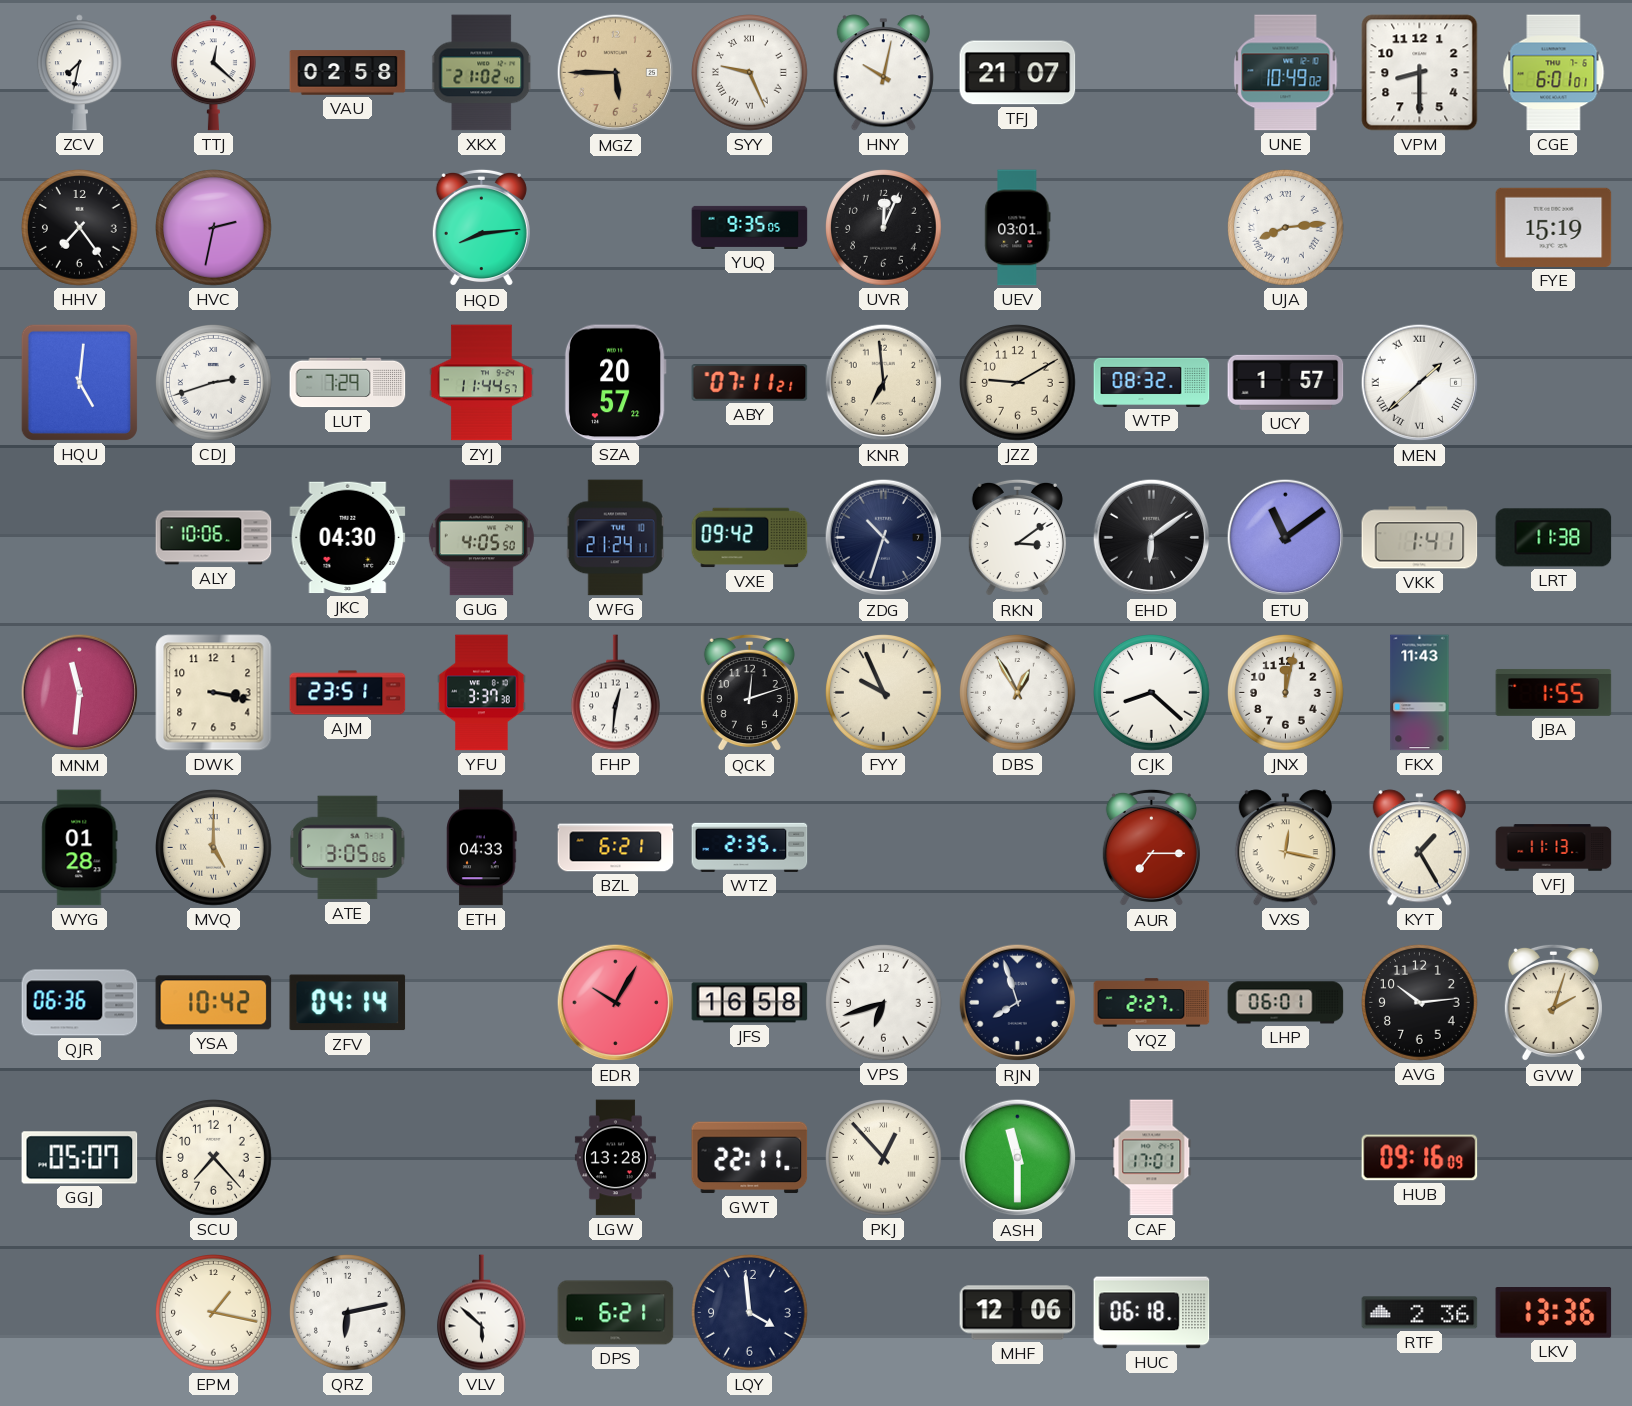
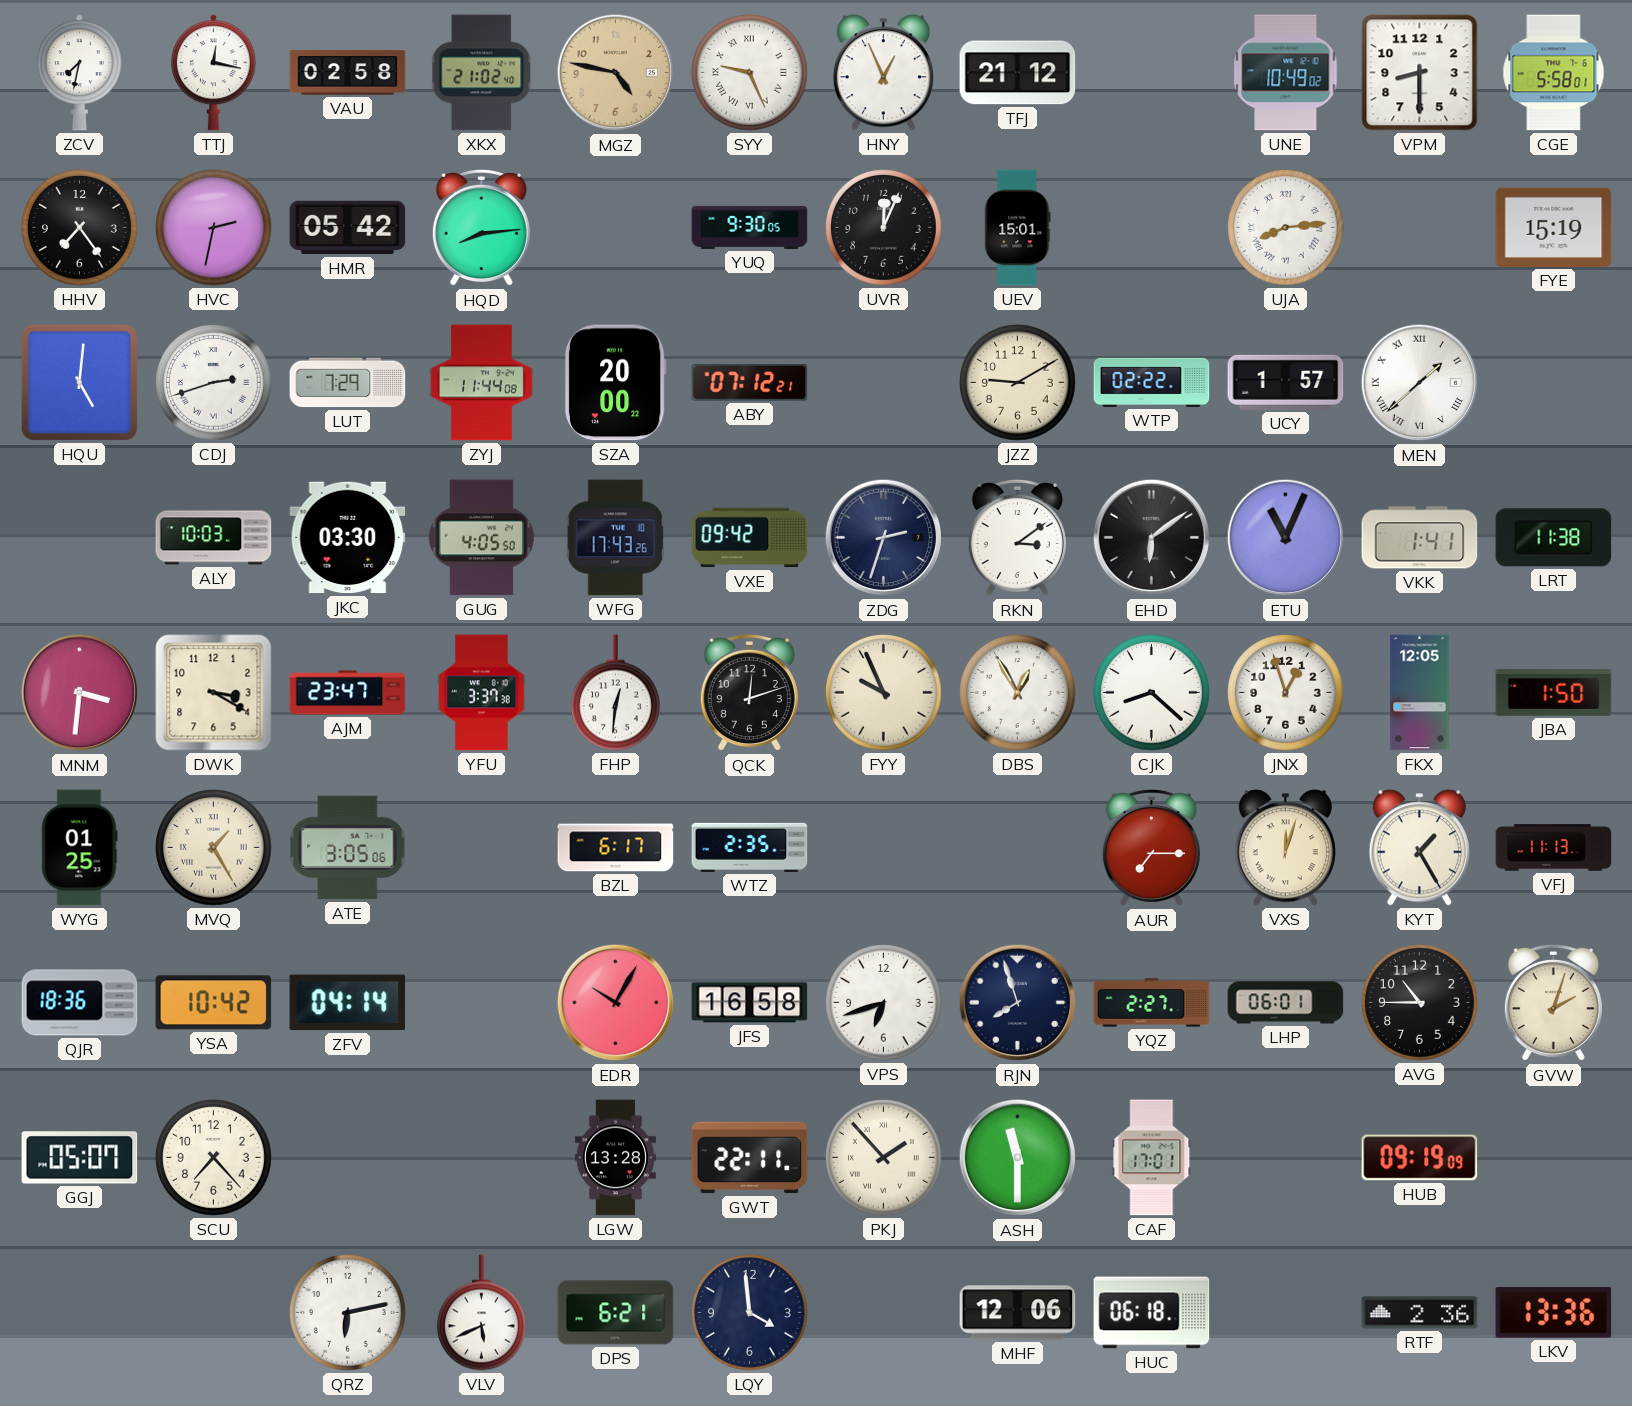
TTJ: 12:22 -> 12:17 (213, 73)
MGZ: 5:45 -> 4:47 (616, 73)
HNY: 10:02 -> 12:56 (883, 73)
TFJ: 21:07 -> 21:12 (1018, 73)
CGE: 6:01 -> 5:58 (1554, 73)
HMR: none -> 05:42 (348, 228)
YUQ: 9:35 -> 9:30 (750, 227)
UEV: 03:01 -> 15:01 (1018, 228)
ZYJ: 11:44:57 -> 11:44:08 (482, 383)
SZA: 20:57 -> 20:00 (615, 383)
ABY: 07:11 -> 07:12 (750, 383)
KNR: 6:59 -> none (884, 383)
WTP: 08:32 -> 02:22 (1152, 382)
ALY: 10:06 -> 10:03 (214, 538)
JKC: 04:30 -> 03:30 (348, 538)
WFG: 21:24 -> 17:43 (615, 538)
ZDG: 10:33 -> 2:33 (884, 538)
ETU: 11:09 -> 11:04 (1286, 538)
MNM: 11:31 -> 3:31 (80, 693)
DWK: 3:17 -> 3:20 (214, 693)
AJM: 23:51 -> 23:47 (348, 693)
JNX: 12:02 -> 12:57 (1286, 693)
FKX: 11:43 -> 12:05 (1420, 693)
JBA: 1:55 -> 1:50 (1554, 693)
WYG: 01:28 -> 01:25 (80, 848)
MVQ: 5:00 -> 1:25 (214, 848)
ETH: 04:33 -> none (482, 848)
BZL: 6:21 -> 6:17 (616, 848)
VXS: 12:17 -> 12:03 (1285, 848)
QJR: 06:36 -> 18:36 (80, 1003)
AVG: 10:14 -> 10:45 (1420, 1003)
PKJ: 12:53 -> 1:53 (884, 1158)
HUB: 09:16 -> 09:19 (1420, 1158)
EPM: 1:17 -> none (214, 1313)
VLV: 5:52 -> 5:41 (481, 1313)
